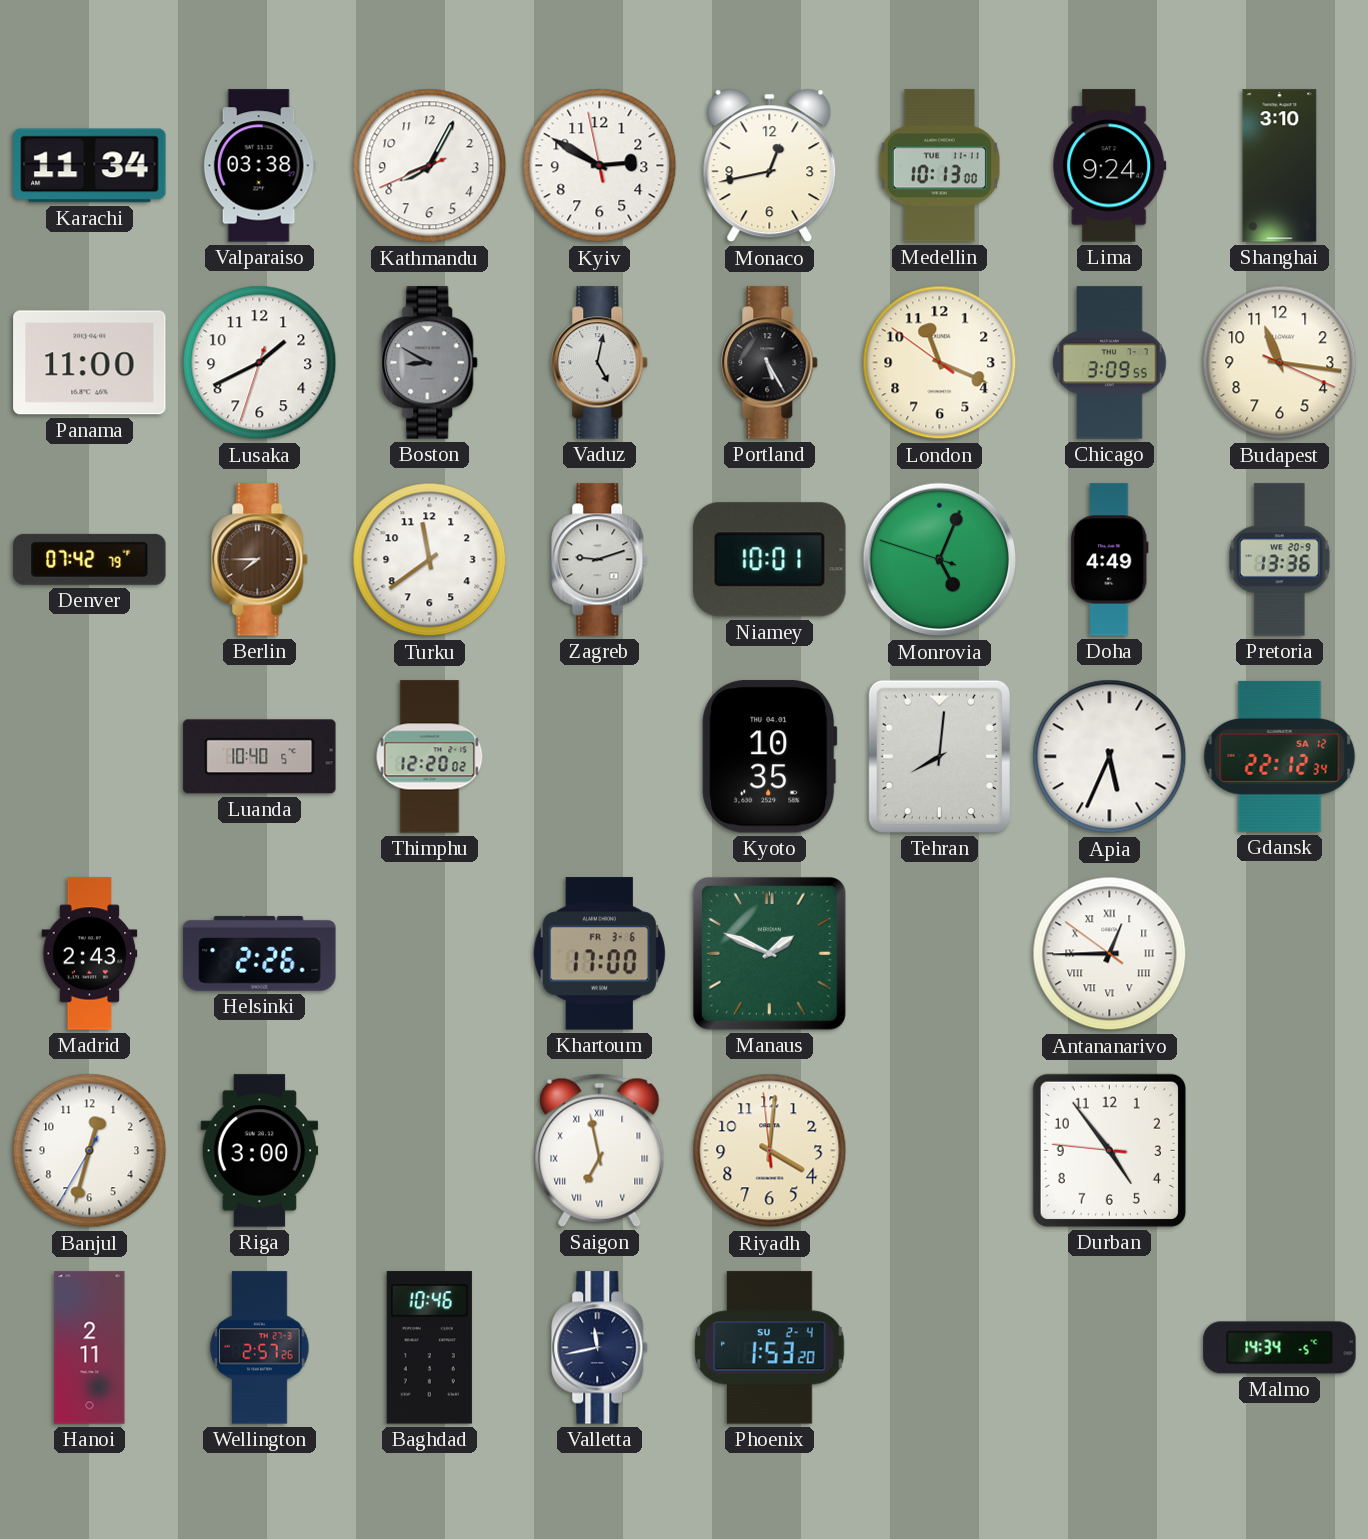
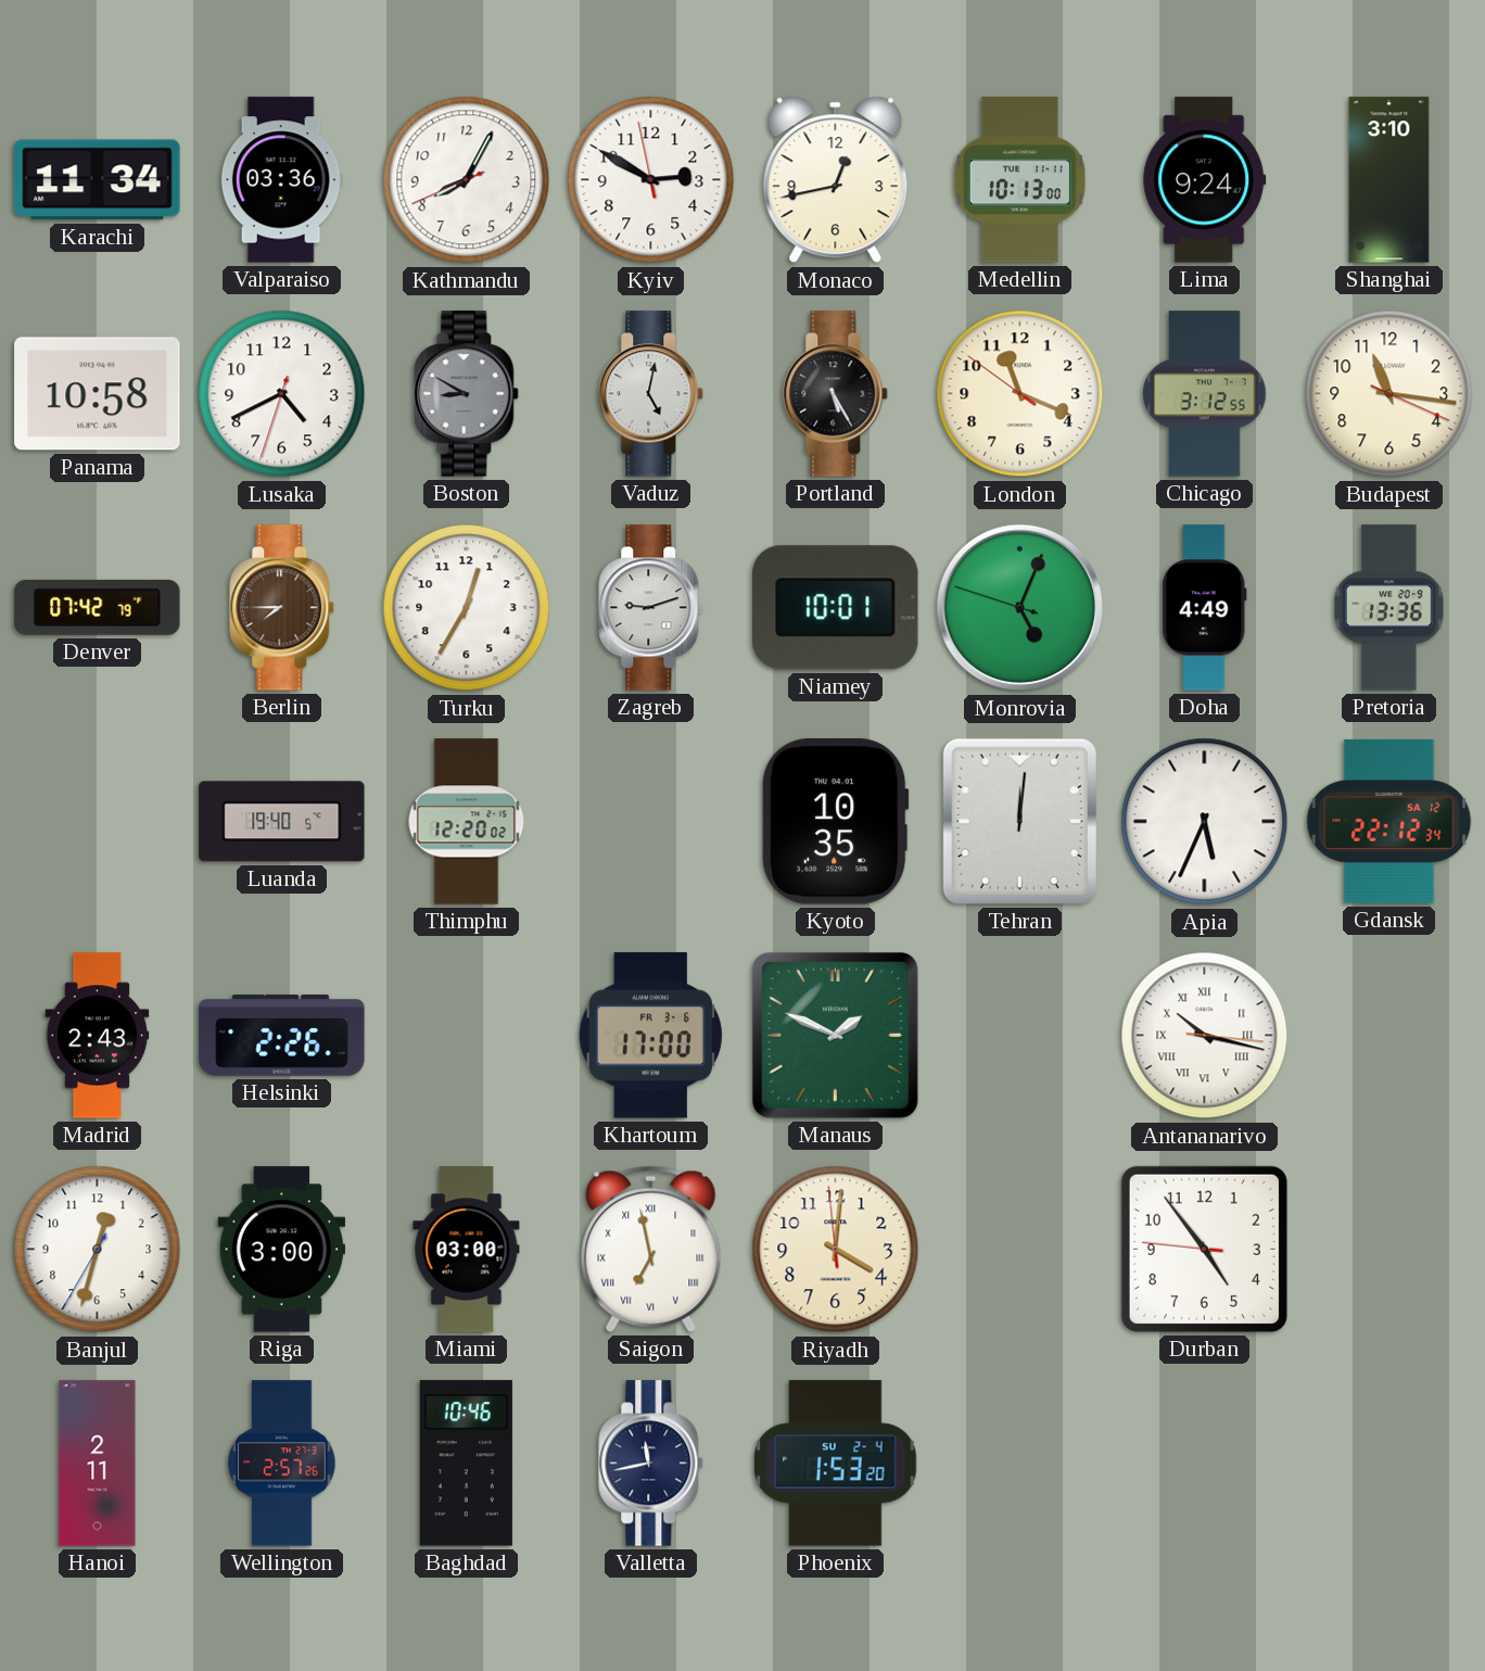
Valparaiso: 03:38 -> 03:36 (281, 180)
Panama: 11:00 -> 10:58 (98, 394)
Lusaka: 1:40 -> 4:40 (282, 394)
Chicago: 3:09 -> 3:12 (1205, 394)
Turku: 11:39 -> 12:35 (467, 608)
Luanda: 10:40 -> 19:40 (282, 822)
Tehran: 8:01 -> 12:01 (1019, 821)
Antananarivo: 12:44 -> 10:17 (1205, 1036)
Miami: none -> 03:00 (467, 1250)
Malmo: 14:34 -> none (1280, 1348)
